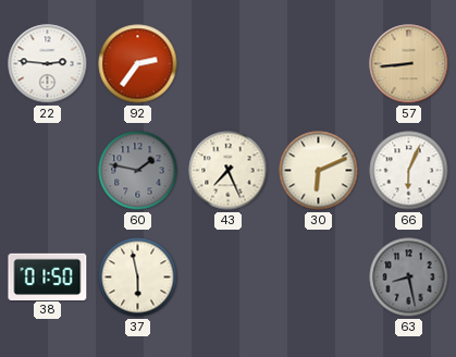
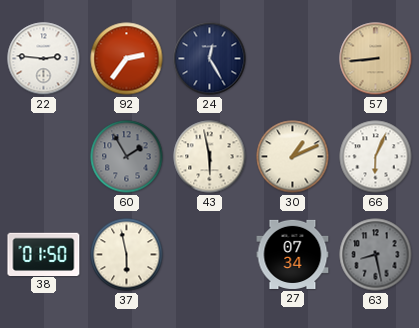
24: none -> 12:25 (210, 59)
60: 1:47 -> 1:55 (127, 157)
43: 7:26 -> 5:58 (210, 157)
30: 6:11 -> 1:11 (293, 157)
27: none -> 07:34 (293, 254)
